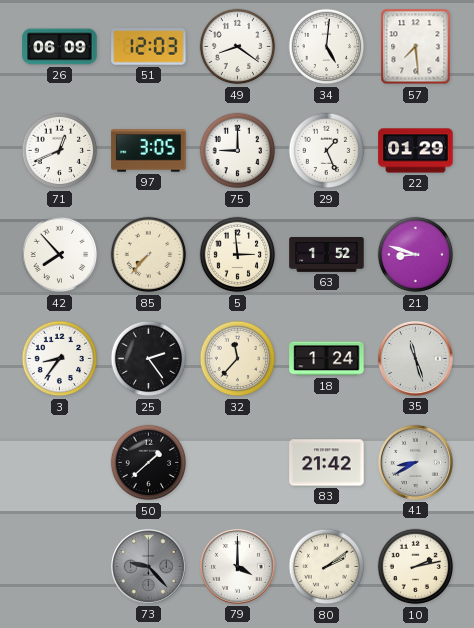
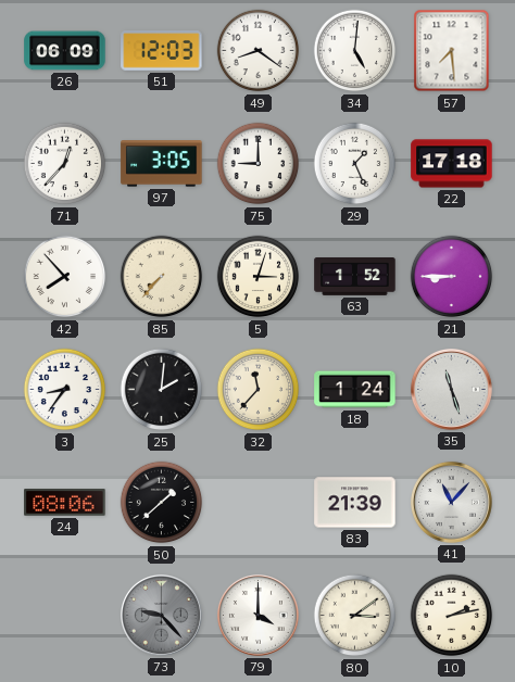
71: 12:41 -> 12:37 (65, 164)
22: 01:29 -> 17:18 (452, 164)
5: 2:59 -> 3:03 (259, 277)
21: 8:48 -> 8:45 (452, 277)
25: 2:24 -> 2:01 (162, 390)
24: none -> 08:06 (65, 503)
83: 21:42 -> 21:39 (355, 503)
41: 8:40 -> 11:07 (451, 502)
80: 2:09 -> 3:09 (355, 616)
